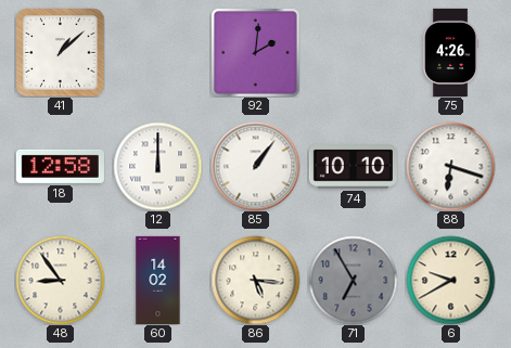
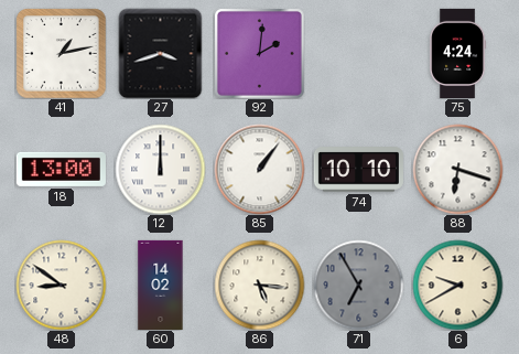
41: 1:08 -> 1:13 (61, 53)
27: none -> 3:42 (161, 53)
75: 4:26 -> 4:24 (458, 53)
18: 12:58 -> 13:00 (61, 169)
48: 8:54 -> 8:51 (61, 285)
